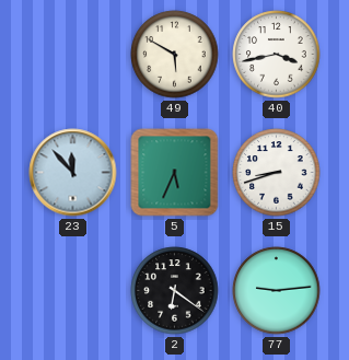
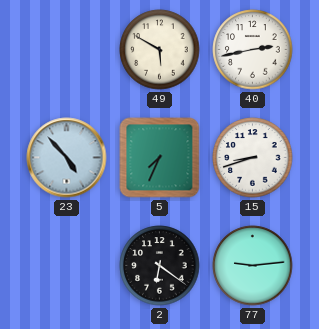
40: 3:43 -> 2:43 (253, 50)
23: 11:53 -> 4:53 (67, 158)
5: 5:34 -> 7:34 (160, 158)
